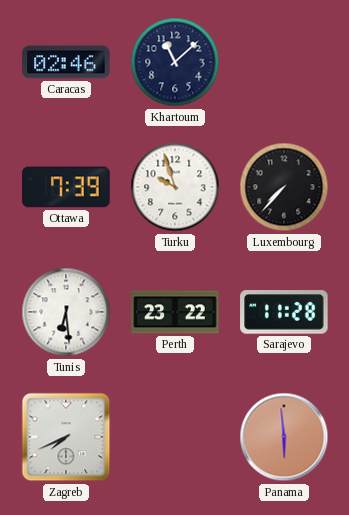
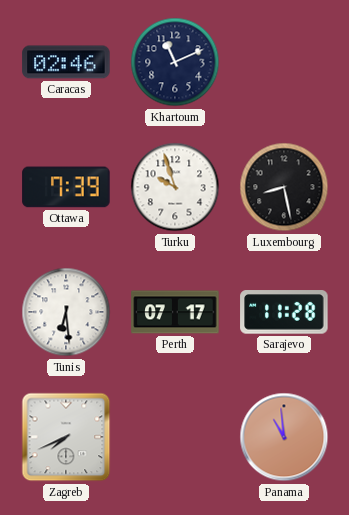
Khartoum: 11:08 -> 11:11 (175, 62)
Luxembourg: 7:37 -> 8:28 (284, 187)
Perth: 23:22 -> 07:17 (175, 312)
Panama: 5:59 -> 10:59 (284, 437)
